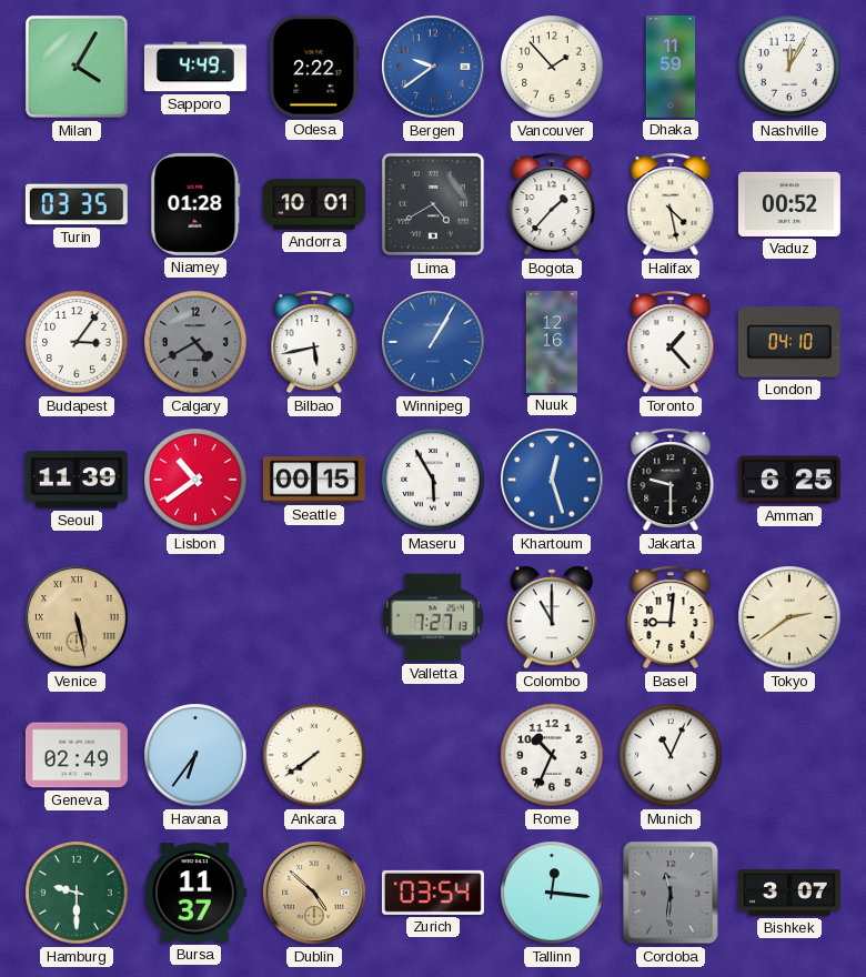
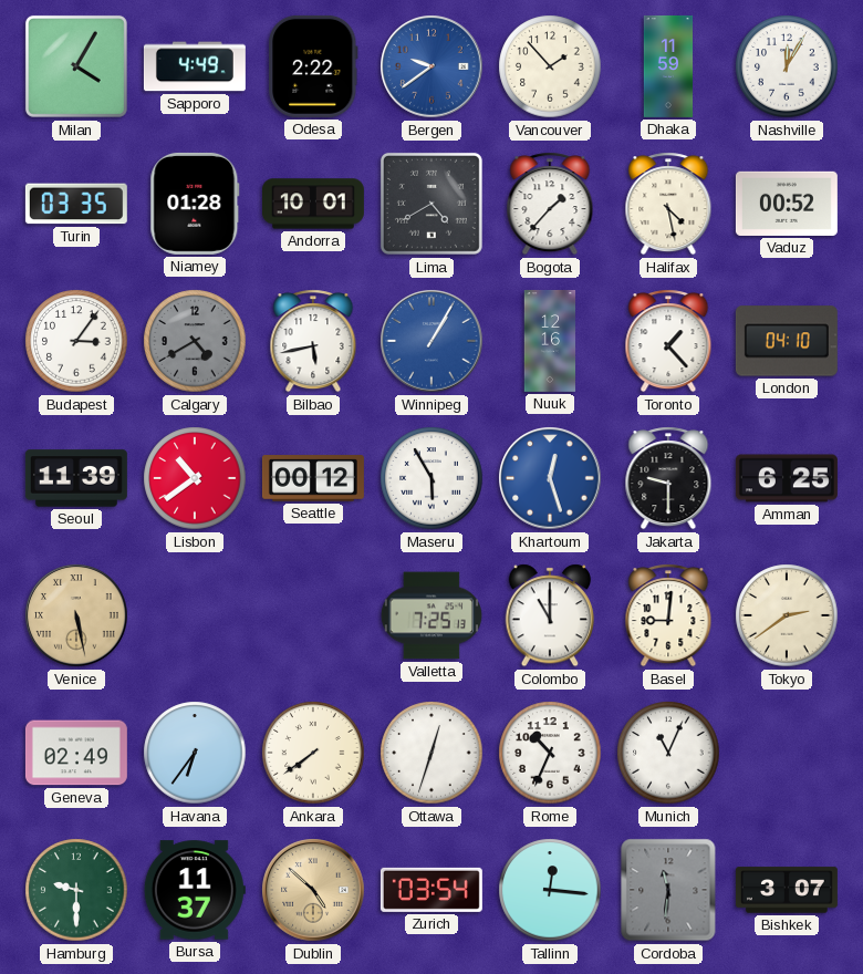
Seattle: 00:15 -> 00:12 (313, 478)
Valletta: 7:27 -> 7:25 (431, 615)
Ottawa: none -> 12:33 (431, 753)
